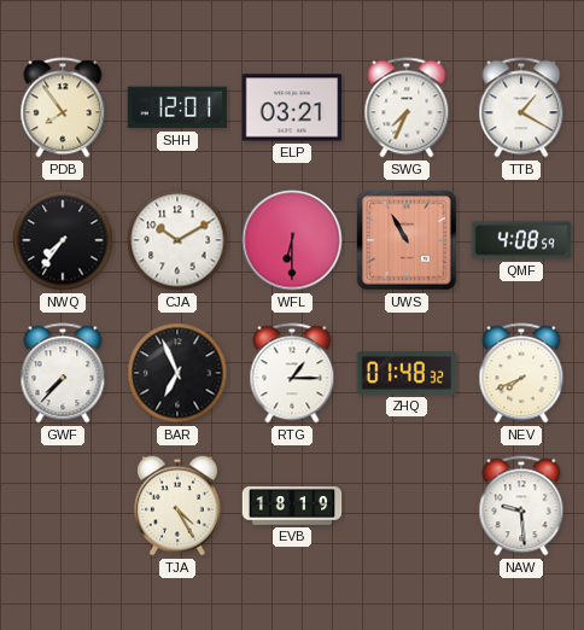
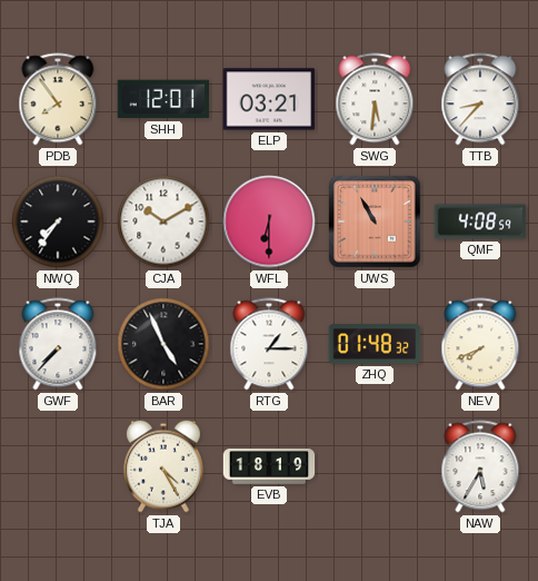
SWG: 7:34 -> 5:31 (375, 99)
TTB: 1:20 -> 8:37 (480, 99)
BAR: 6:56 -> 4:56 (163, 344)
NAW: 9:29 -> 5:35 (480, 466)
